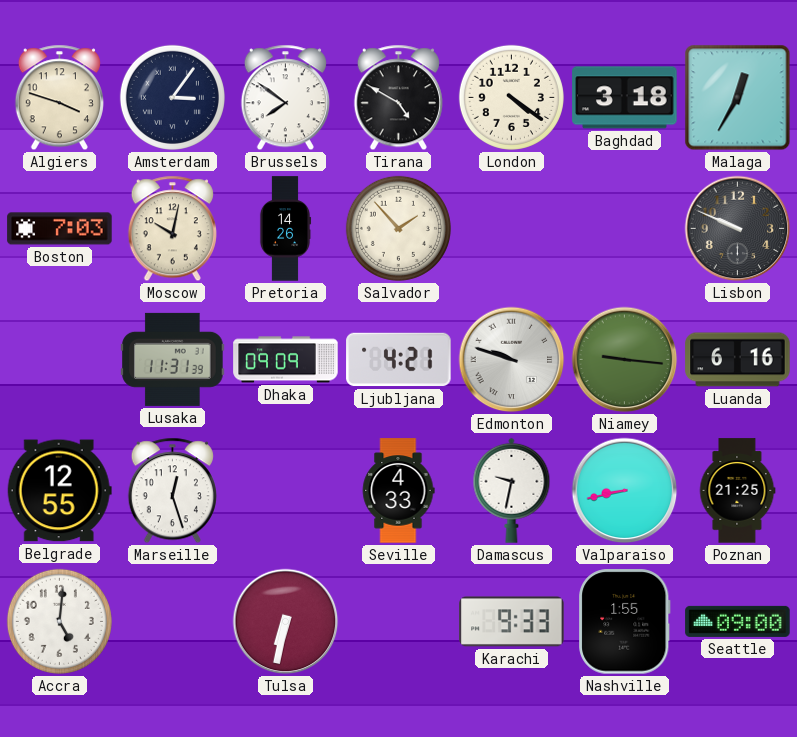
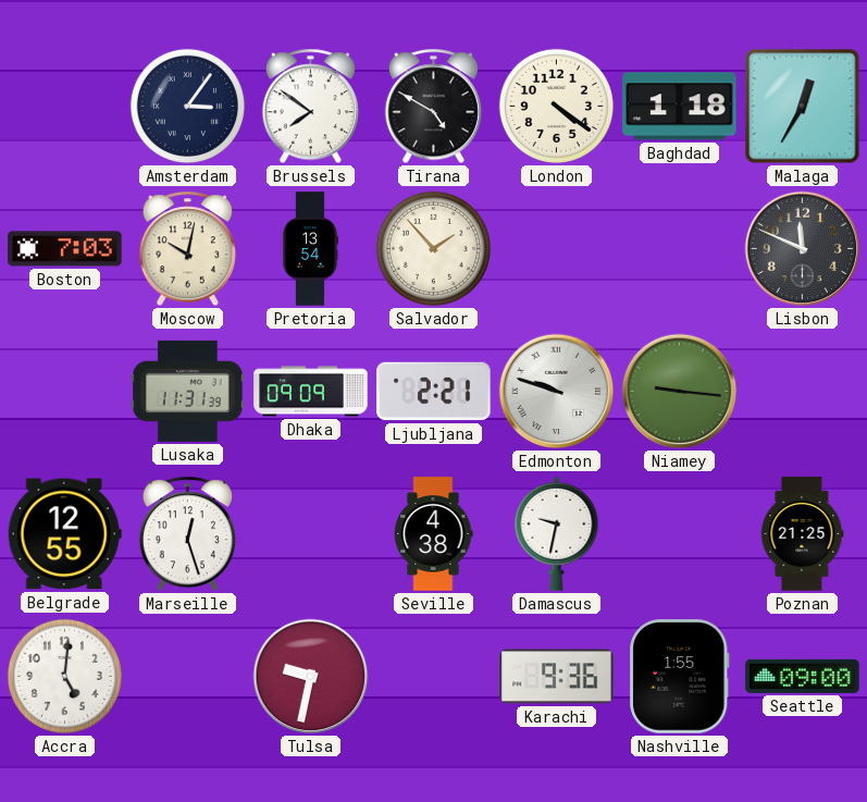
Algiers: 3:48 -> none (59, 98)
Baghdad: 3:18 -> 1:18 (680, 107)
Pretoria: 14:26 -> 13:54 (310, 249)
Lisbon: 9:49 -> 11:49 (803, 249)
Ljubljana: 4:21 -> 2:21 (434, 392)
Luanda: 6:16 -> none (738, 360)
Seville: 4:33 -> 4:38 (433, 534)
Valparaiso: 8:43 -> none (625, 491)
Tulsa: 6:32 -> 9:32 (311, 677)
Karachi: 9:33 -> 9:36 (557, 677)
